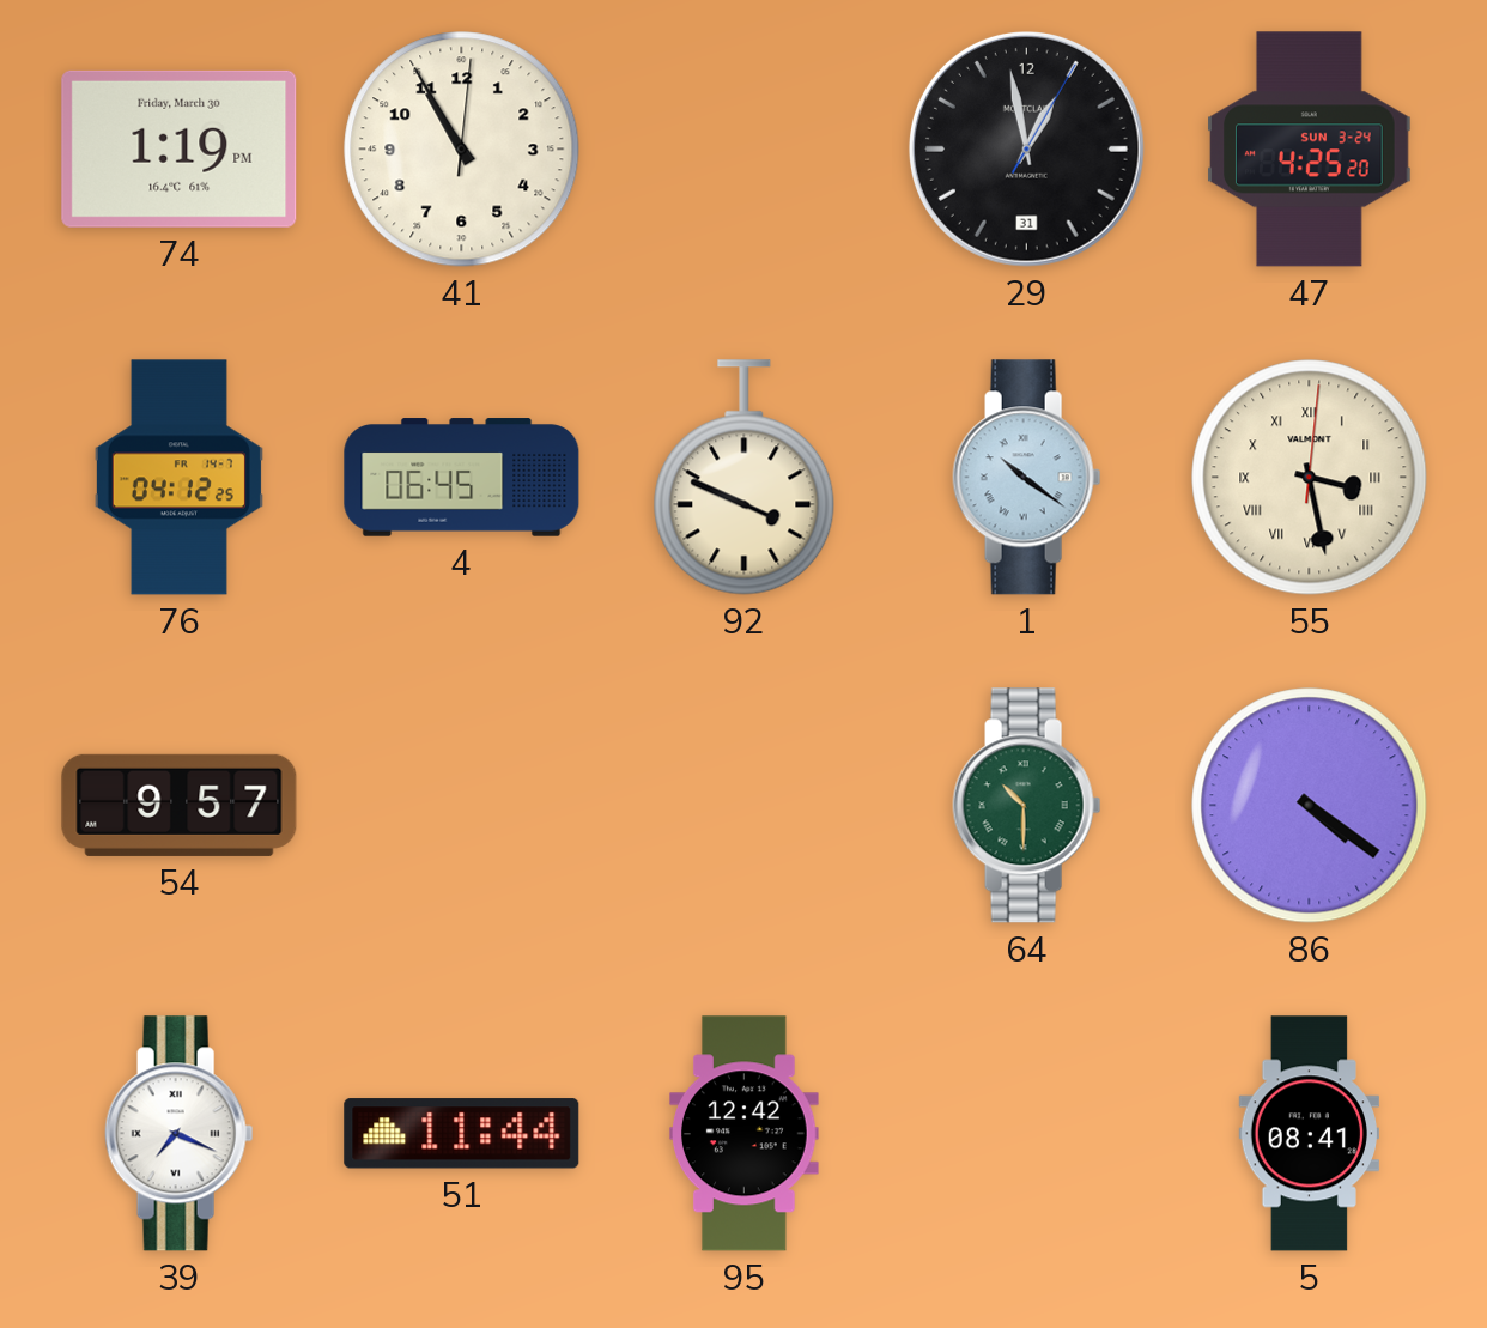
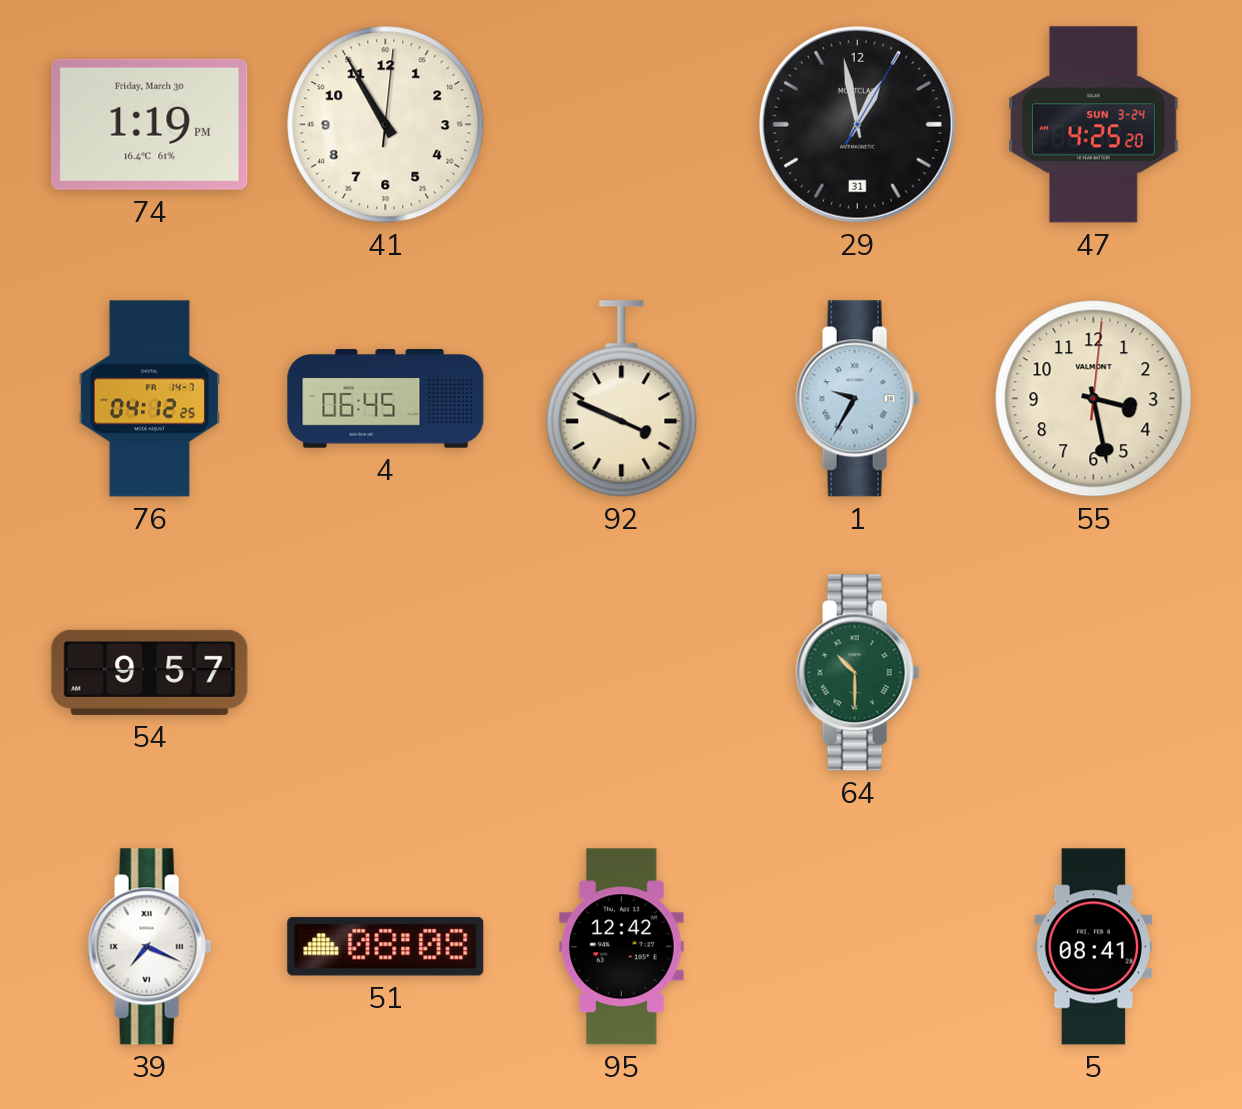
1: 10:21 -> 9:35 (858, 399)
55 numerals: Roman -> Arabic (1094, 399)
86: 4:21 -> none (1310, 806)
51: 11:44 -> 08:08 (386, 947)
